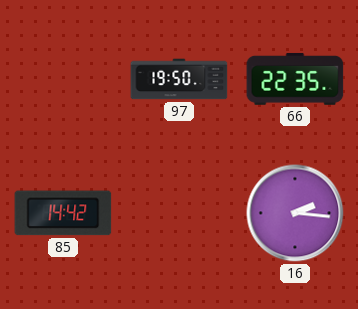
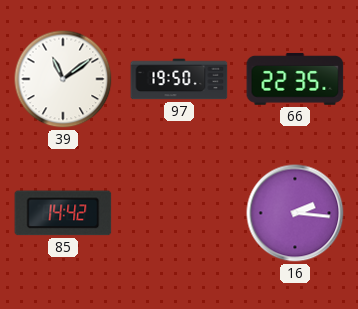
39: none -> 11:09 (63, 79)
